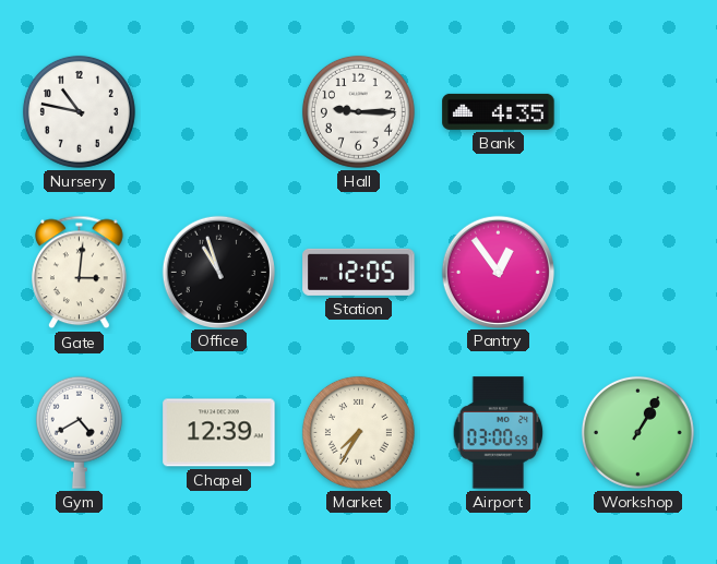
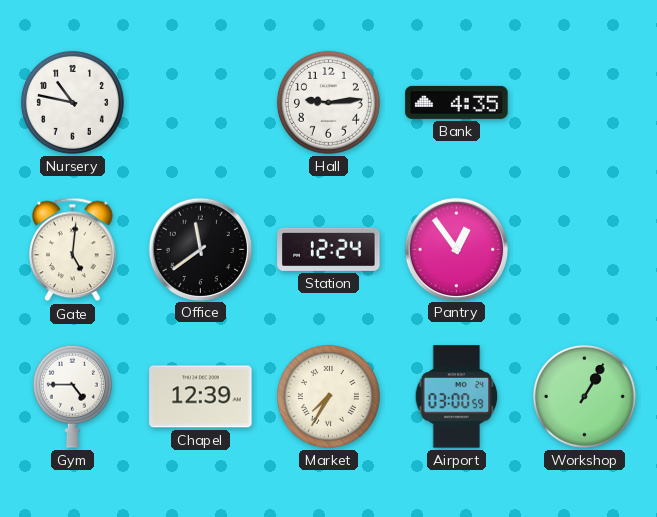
Hall: 9:15 -> 9:14 (328, 102)
Gate: 3:01 -> 5:01 (73, 250)
Office: 10:57 -> 11:39 (200, 249)
Station: 12:05 -> 12:24 (329, 249)
Gym: 4:40 -> 4:45 (72, 396)
